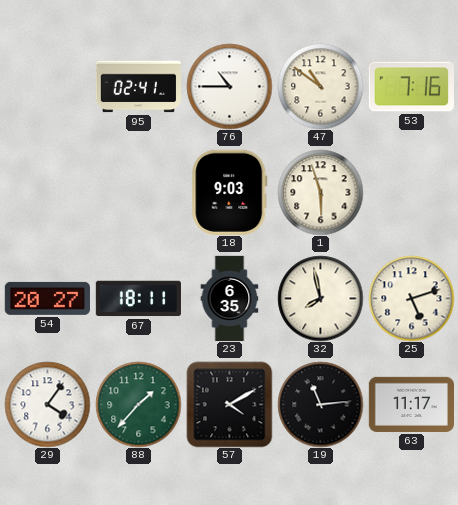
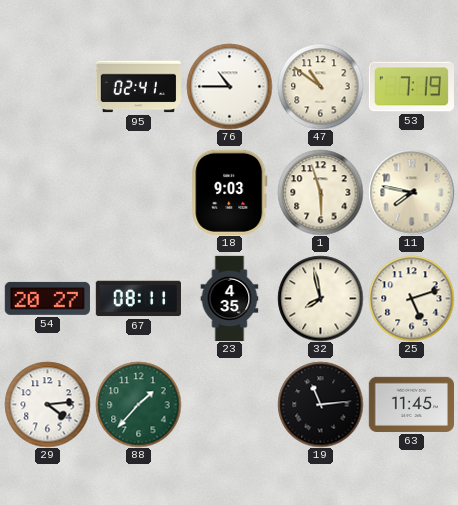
53: 7:16 -> 7:19 (411, 87)
11: none -> 7:47 (411, 192)
67: 18:11 -> 08:11 (138, 299)
23: 6:35 -> 4:35 (230, 298)
29: 4:06 -> 4:14 (47, 404)
57: 4:10 -> none (229, 404)
63: 11:17 -> 11:45 (411, 404)
